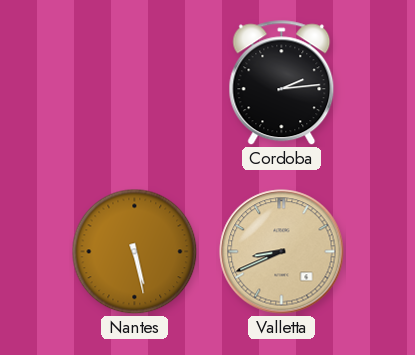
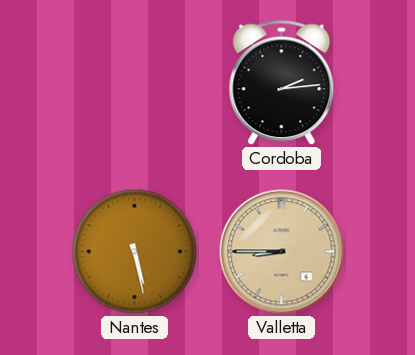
Valletta: 8:41 -> 8:45 (282, 252)
